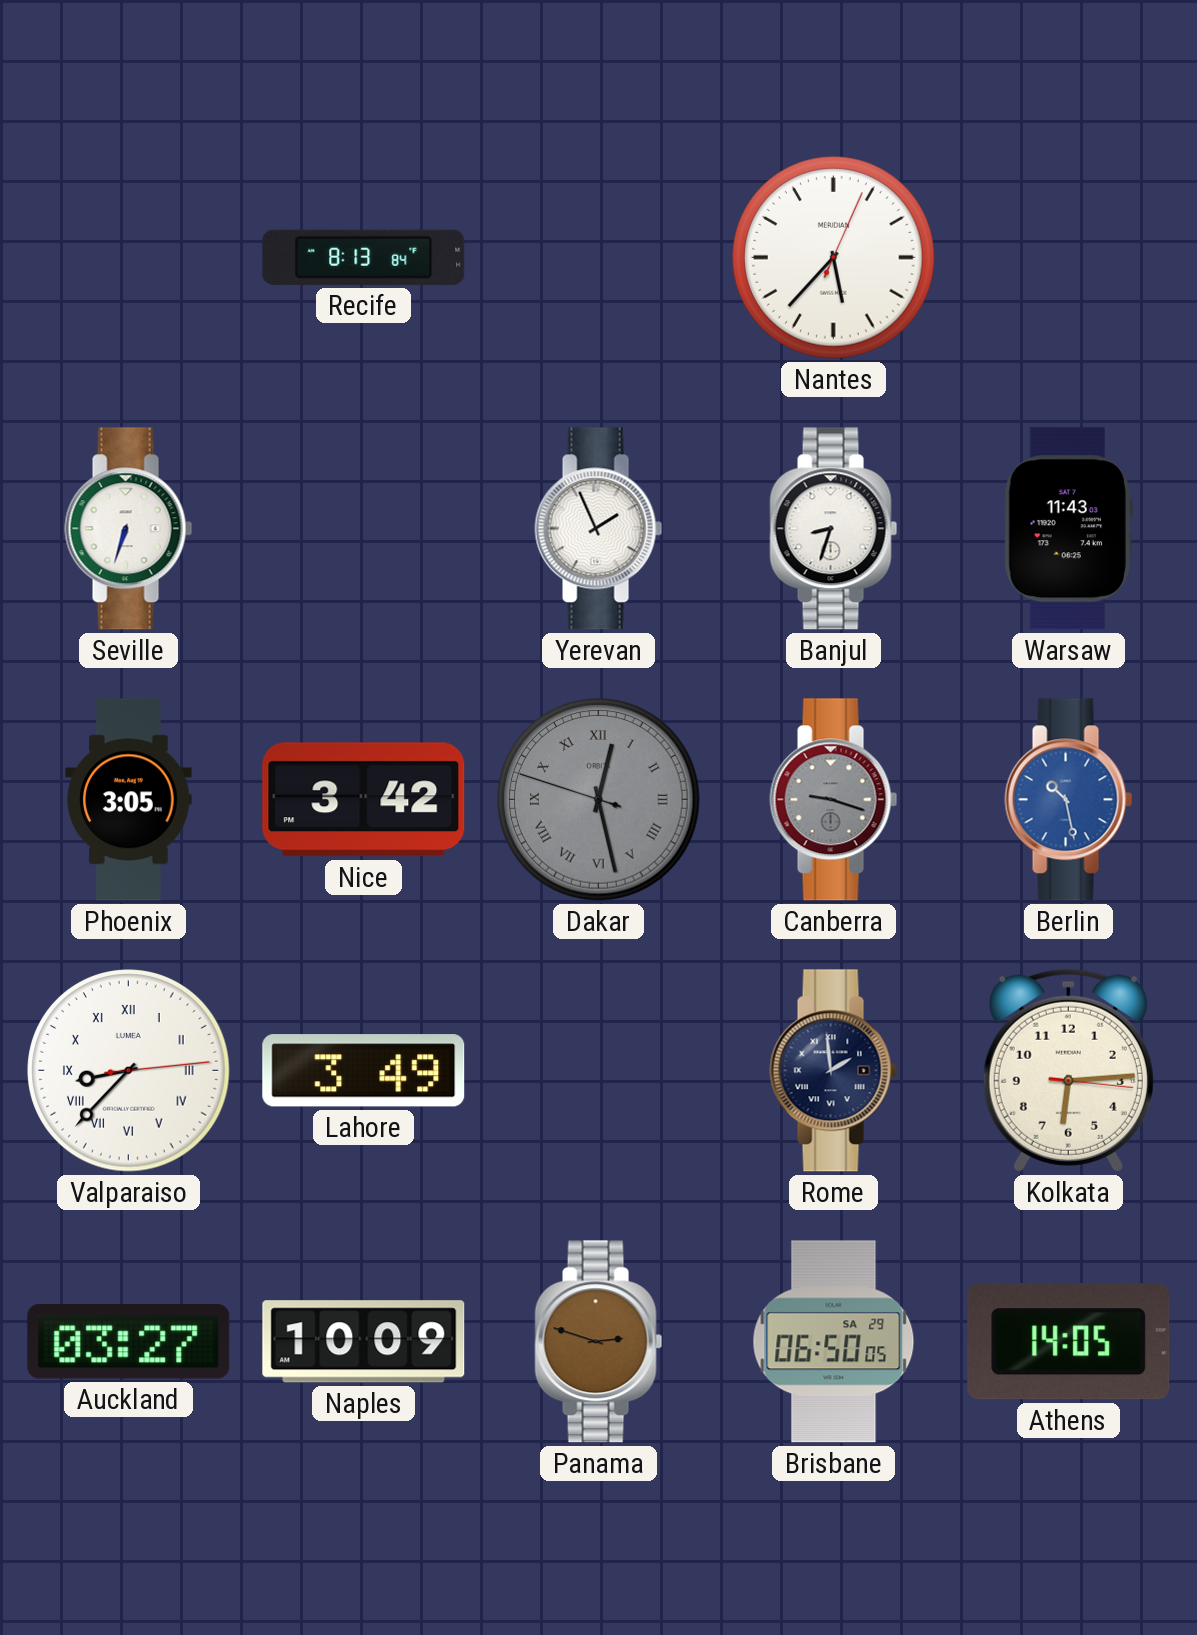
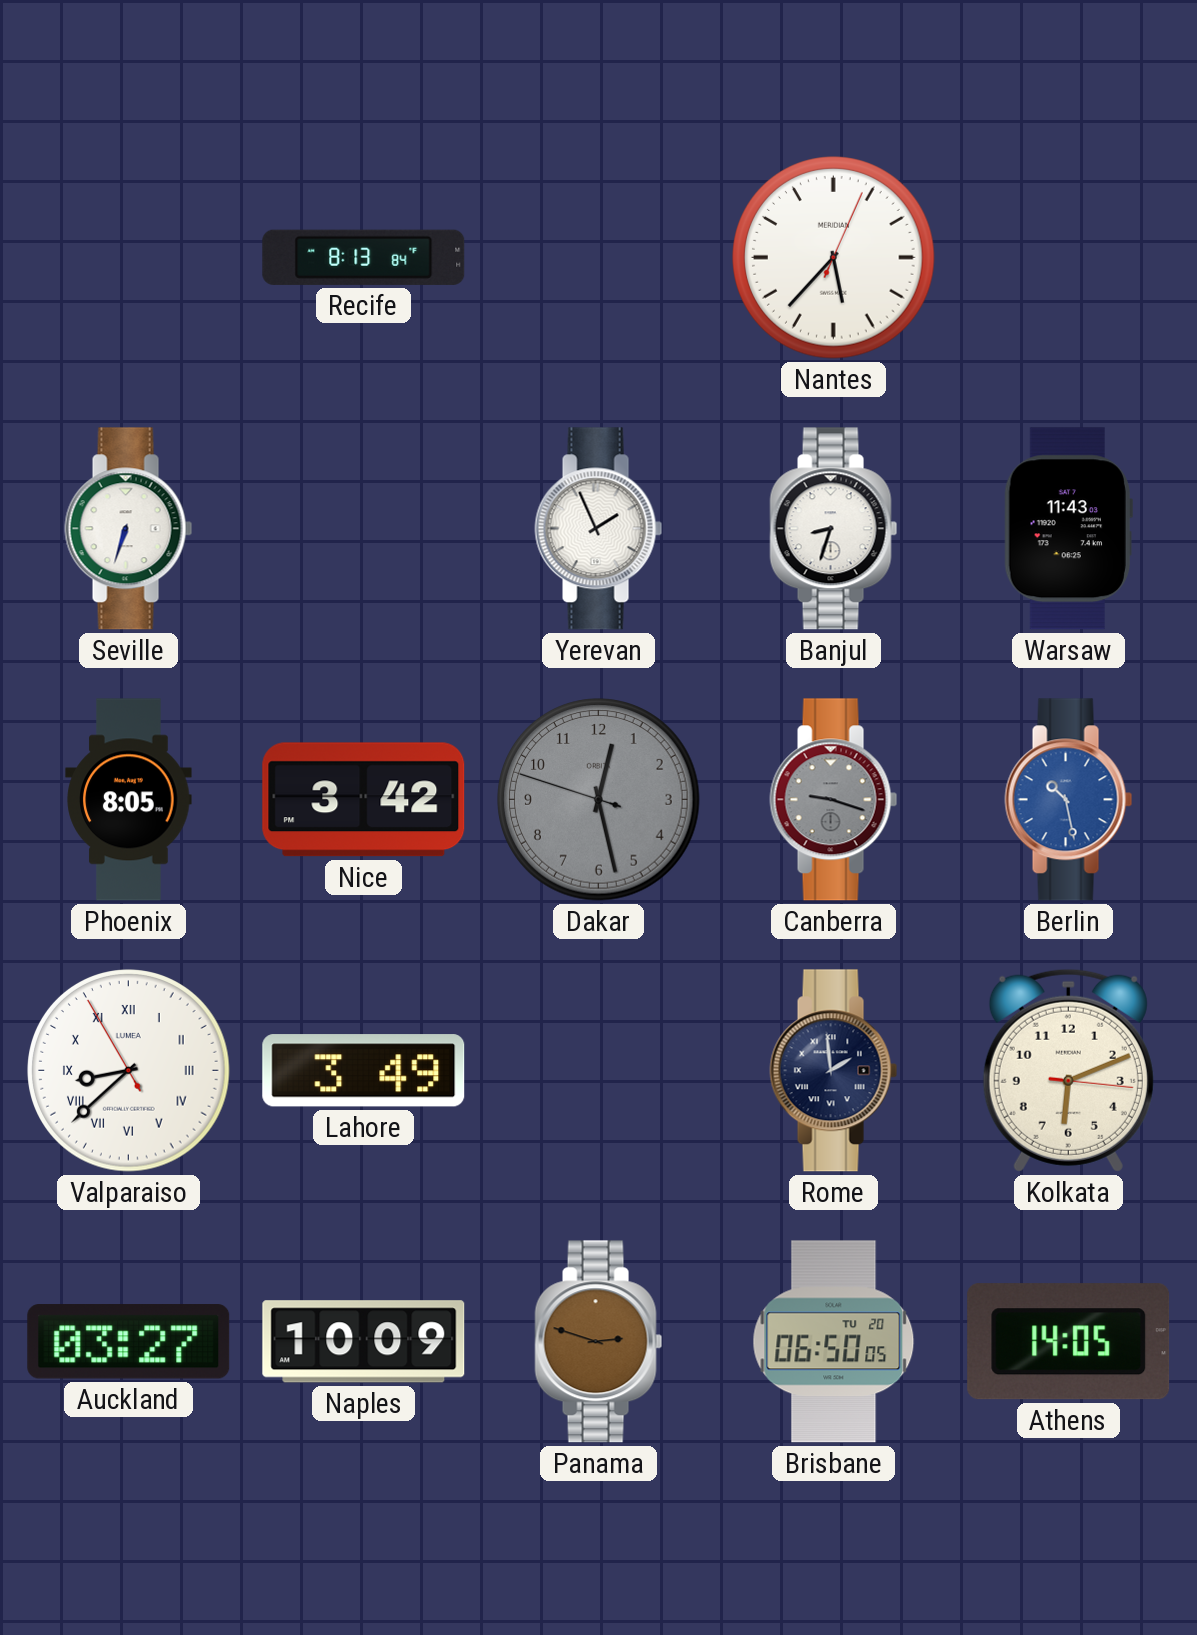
Phoenix: 3:05 -> 8:05 (129, 800)
Dakar numerals: Roman -> Arabic (599, 800)
Valparaiso: 8:37:14 -> 8:37:55 (129, 1071)
Kolkata: 6:14 -> 6:11 (1068, 1070)
Brisbane date: SA 29 -> TU 20 (834, 1342)
